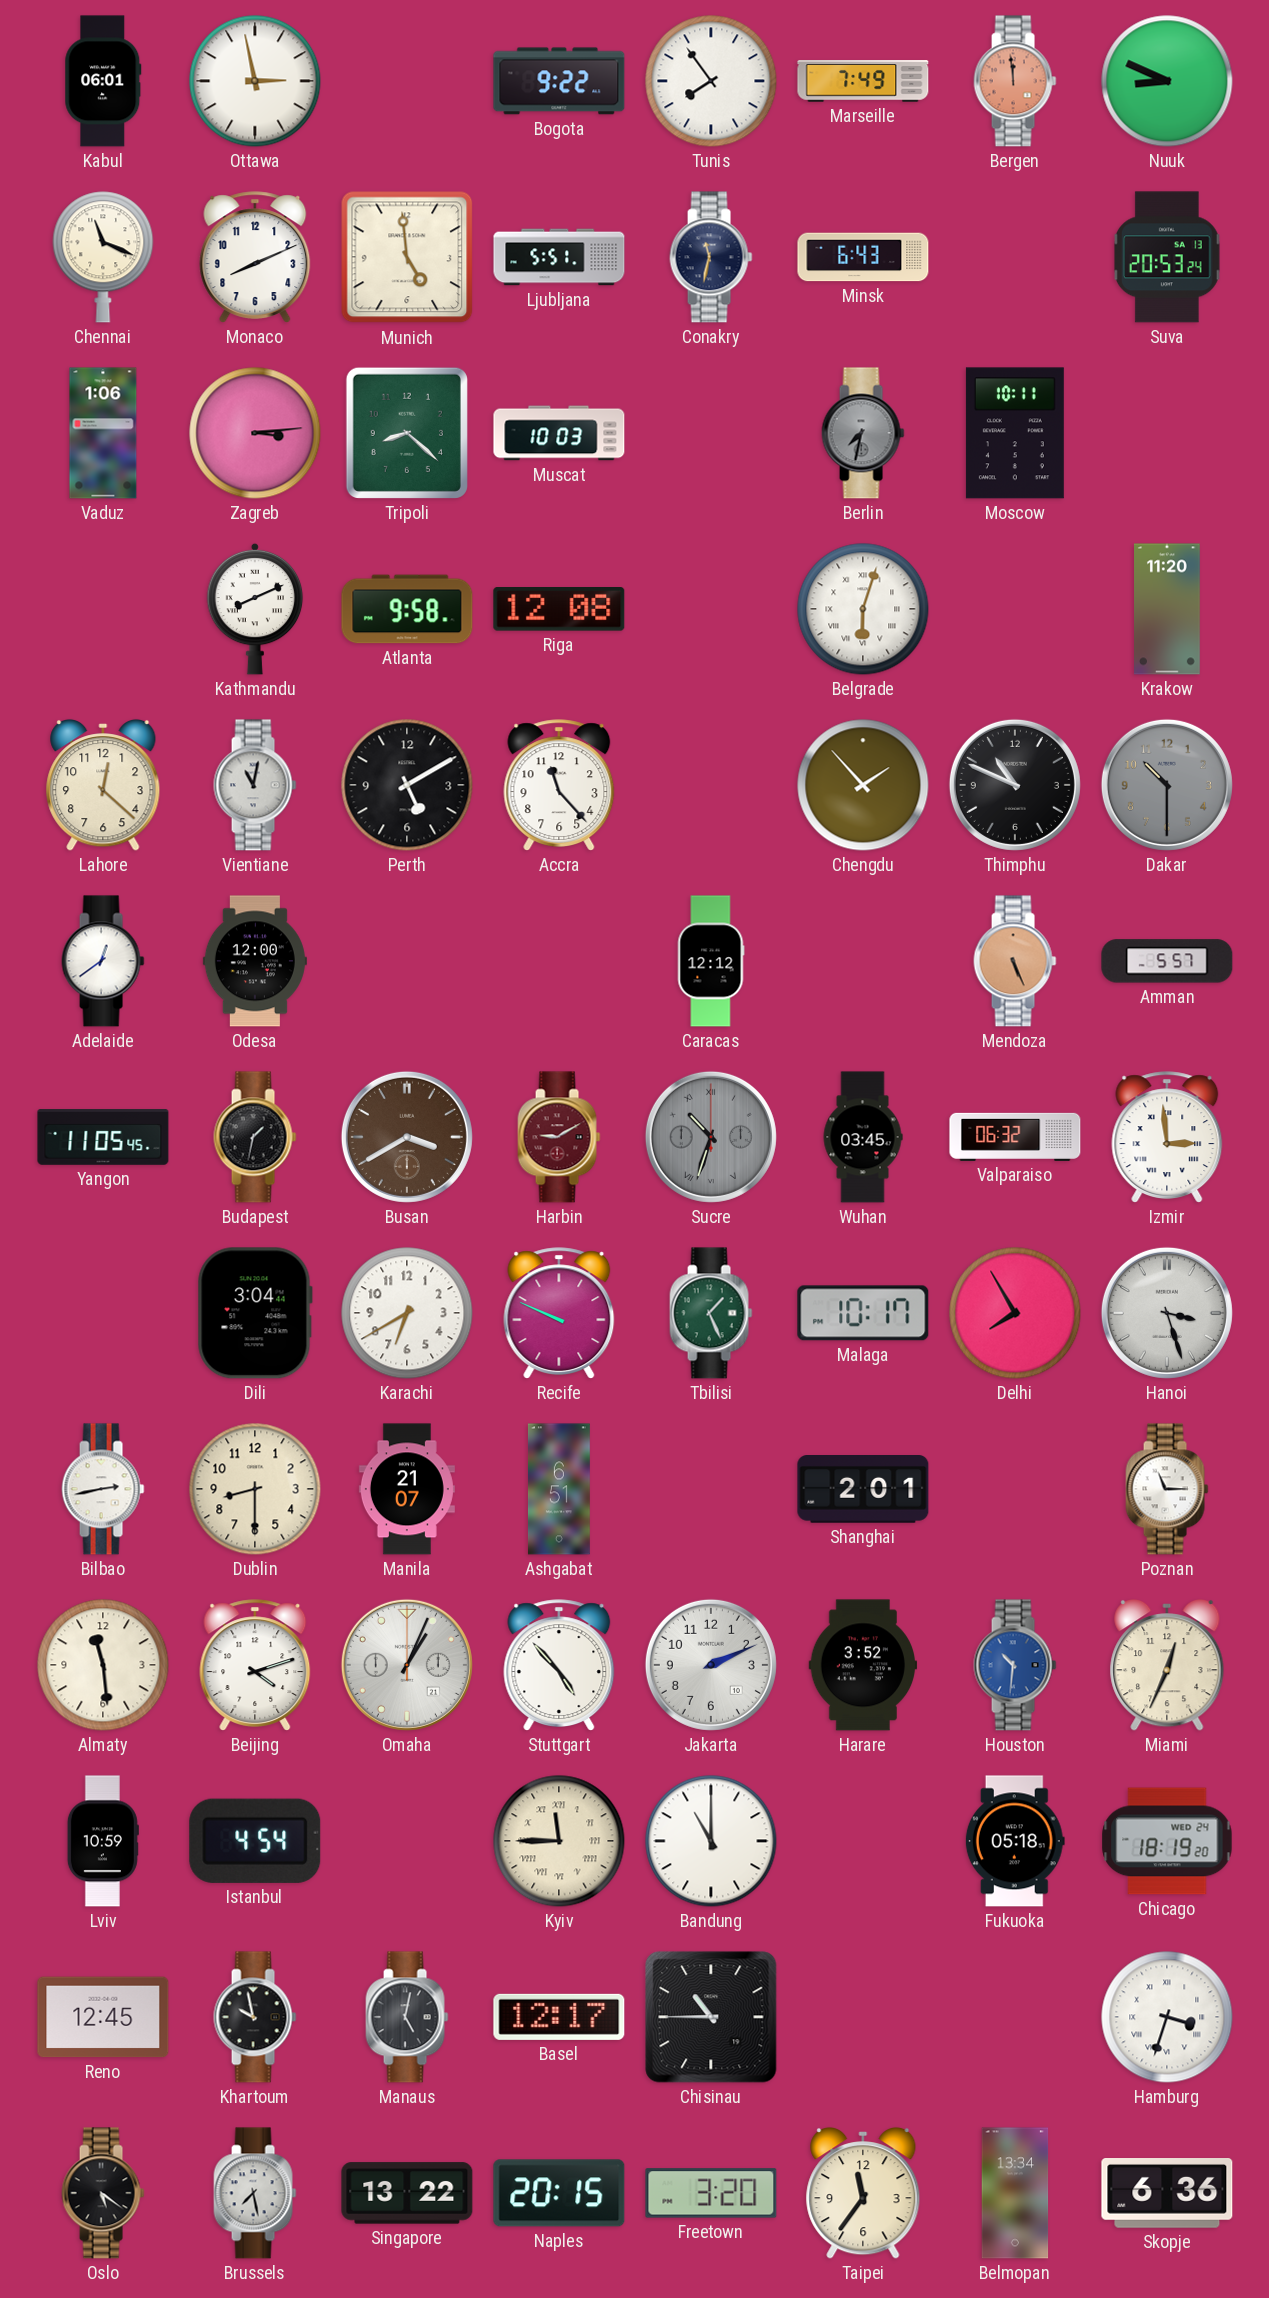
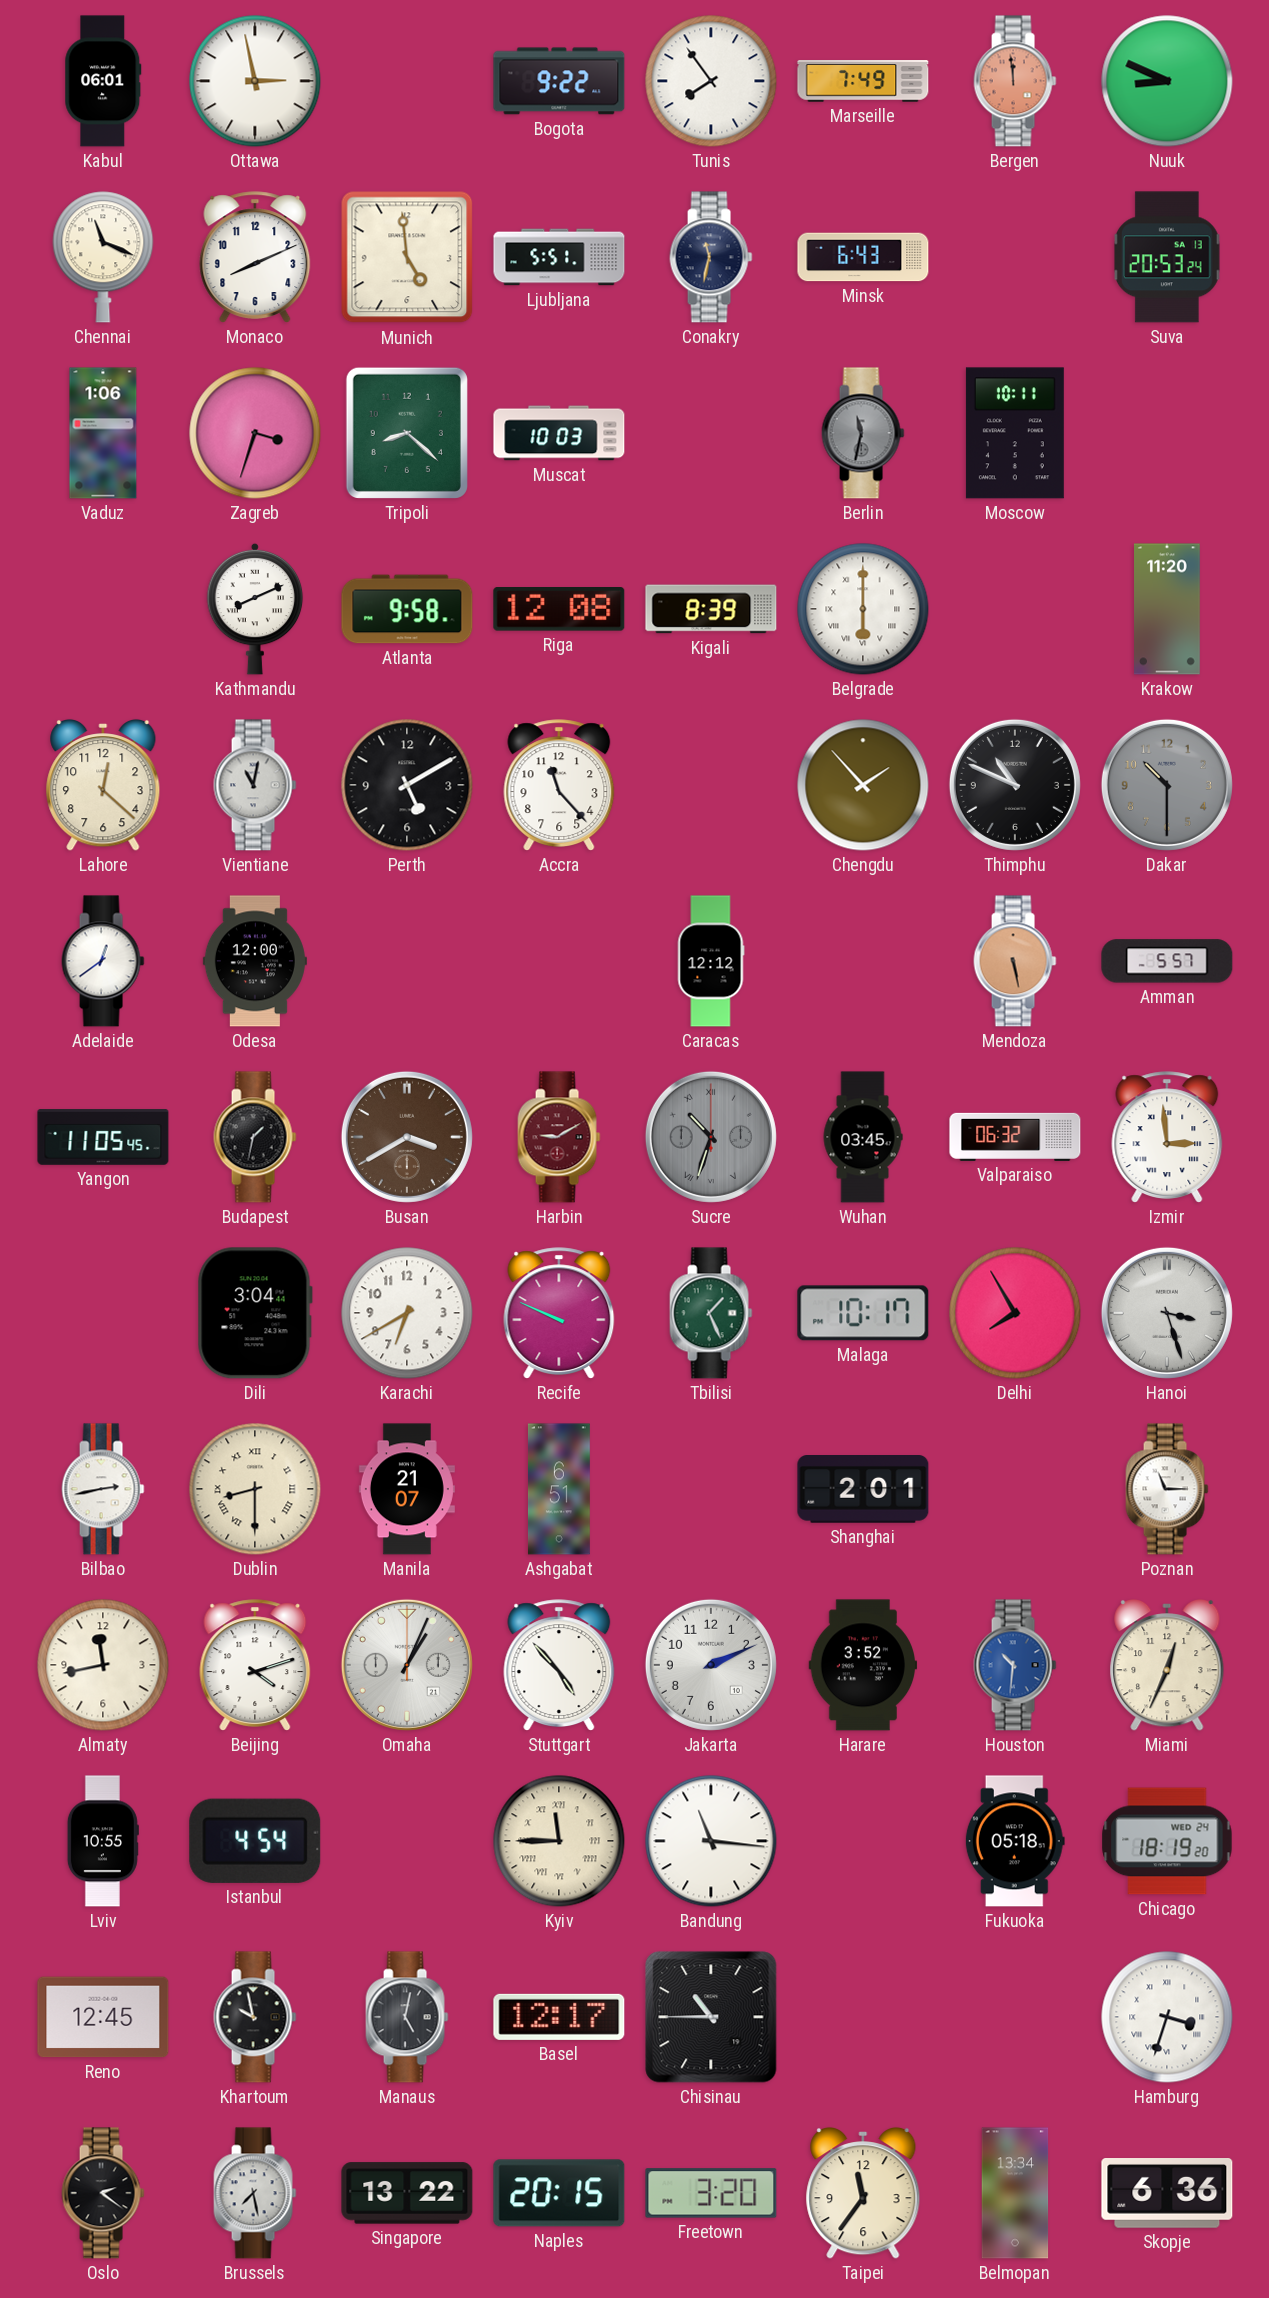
Zagreb: 3:14 -> 3:33 (255, 433)
Berlin: 7:32 -> 11:32 (863, 433)
Kigali: none -> 8:39 (711, 609)
Belgrade: 6:03 -> 6:00 (863, 609)
Mendoza: 5:26 -> 5:28 (1015, 961)
Dublin numerals: Arabic -> Roman (255, 1489)
Almaty: 11:29 -> 11:43 (103, 1665)
Lviv: 10:59 -> 10:55 (103, 1841)
Bandung: 11:00 -> 11:16 (711, 1841)
Oslo: 5:21 -> 2:21 (103, 2193)
